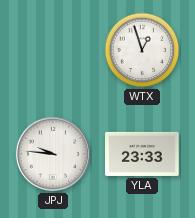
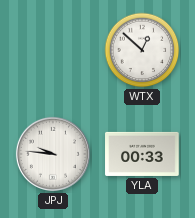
WTX: 12:57 -> 12:52 (142, 50)
YLA: 23:33 -> 00:33 (142, 154)
